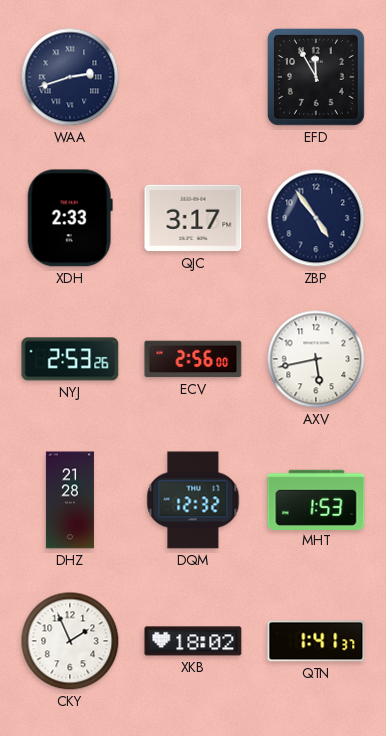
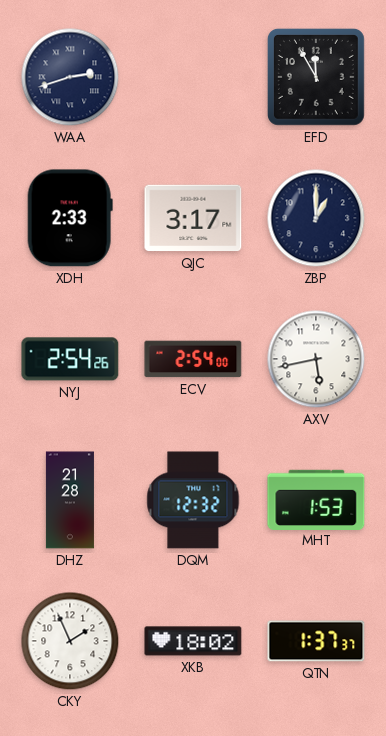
ZBP: 4:54 -> 1:00 (316, 218)
NYJ: 2:53 -> 2:54 (70, 359)
ECV: 2:56 -> 2:54 (193, 359)
QTN: 1:41 -> 1:37 (316, 641)
